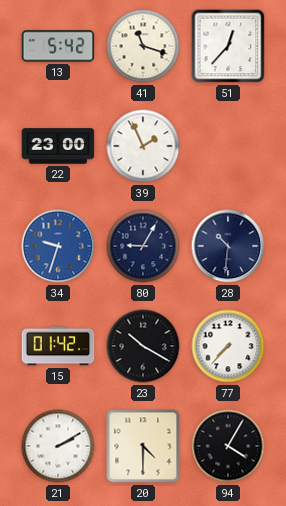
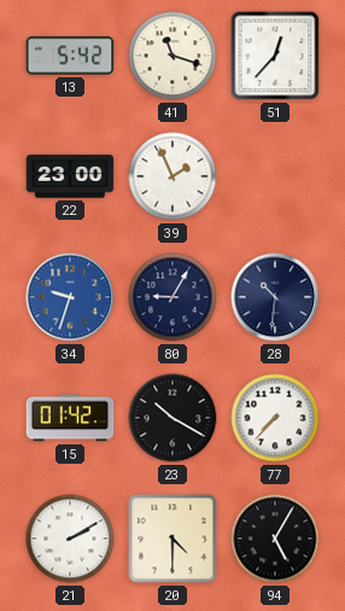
94: 4:05 -> 5:05 (275, 539)
